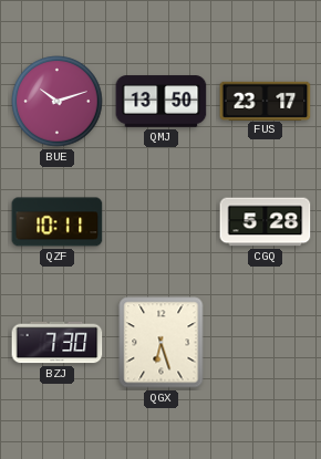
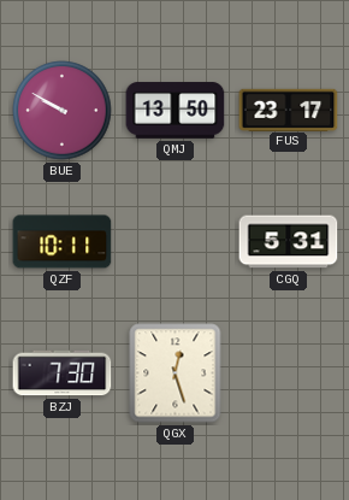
BUE: 10:12 -> 9:50 (63, 111)
CGQ: 5:28 -> 5:31 (289, 242)
QGX: 6:27 -> 12:27 (176, 373)
